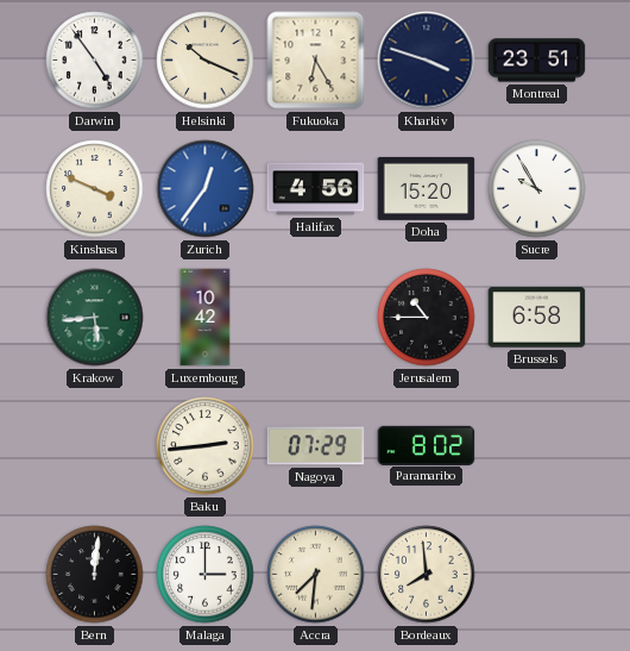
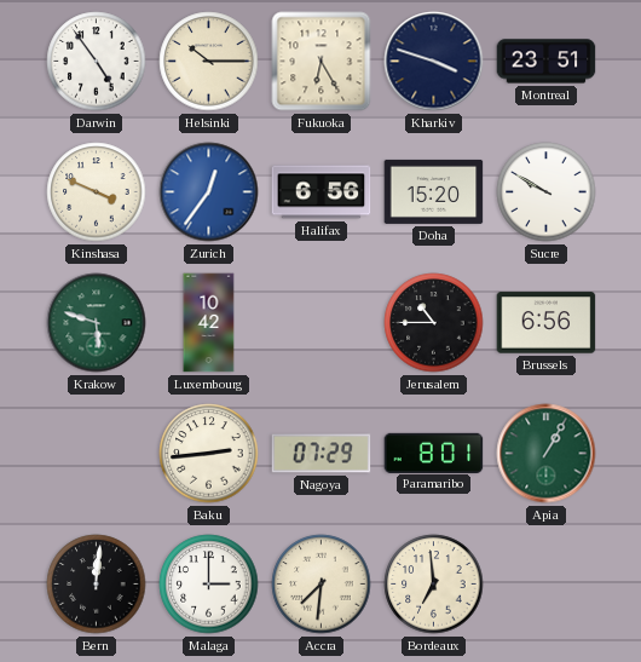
Helsinki: 10:19 -> 10:15 (209, 62)
Halifax: 4:56 -> 6:56 (322, 192)
Sucre: 9:55 -> 9:50 (547, 192)
Krakow: 5:44 -> 5:48 (97, 323)
Brussels: 6:58 -> 6:56 (547, 323)
Paramaribo: 8:02 -> 8:01 (434, 453)
Apia: none -> 1:05 (547, 454)
Bordeaux: 7:59 -> 6:59 (434, 585)
